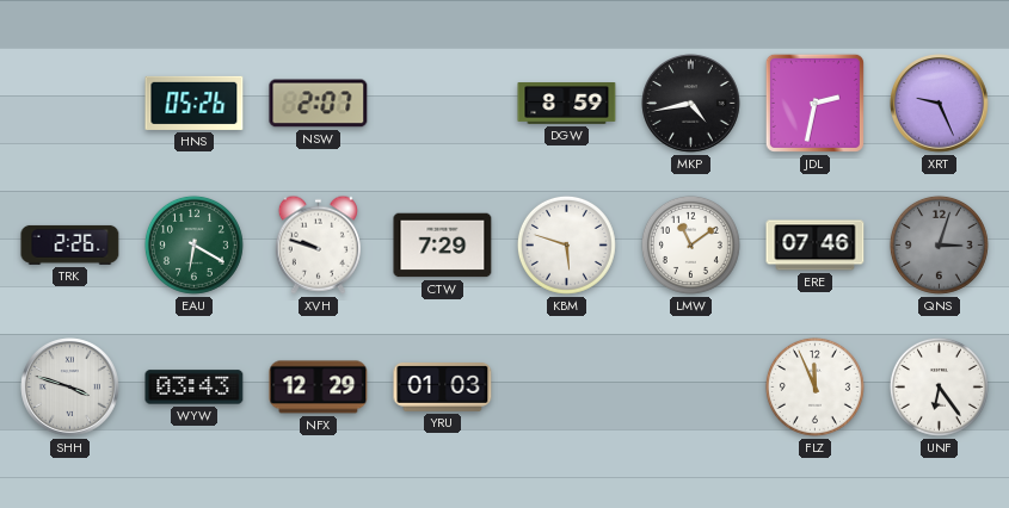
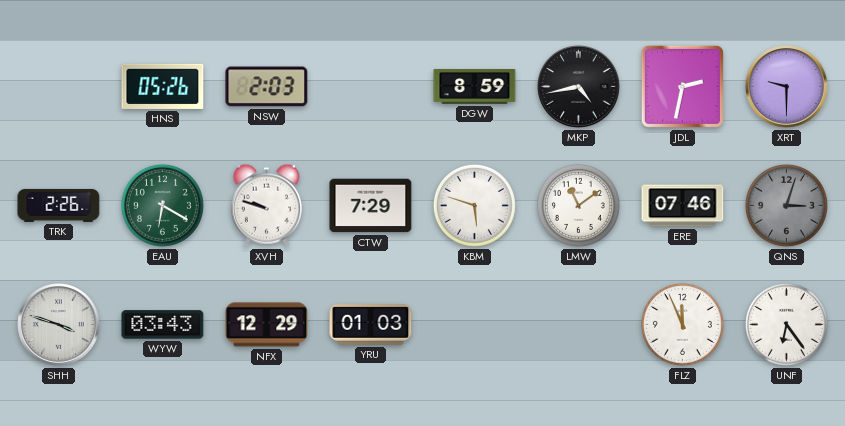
NSW: 2:07 -> 2:03 (267, 87)
XRT: 9:26 -> 9:30 (787, 87)
